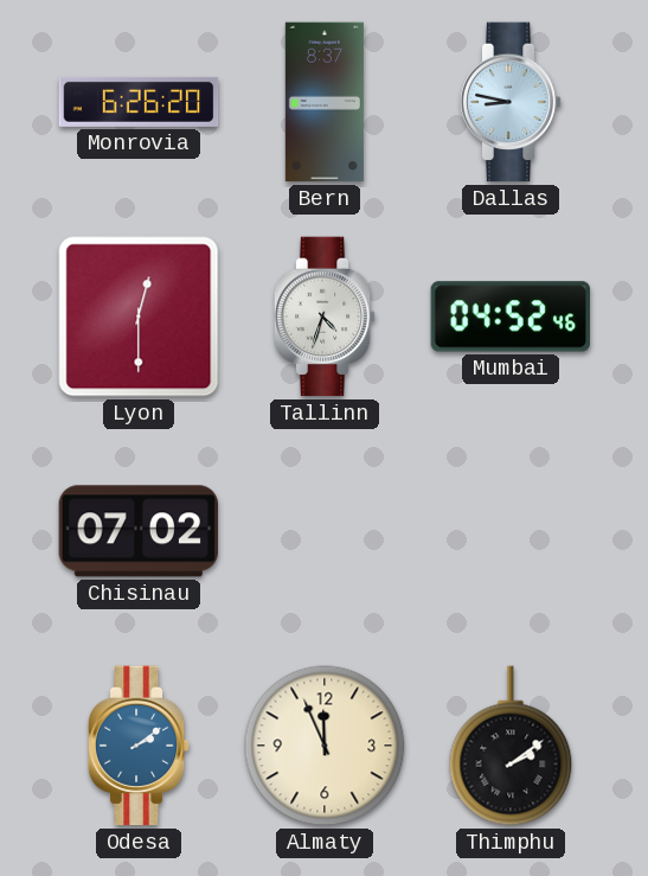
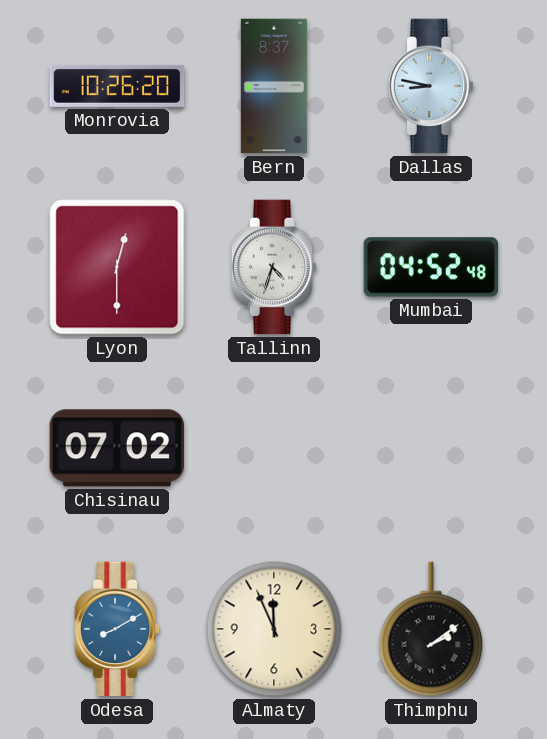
Monrovia: 6:26 -> 10:26 (117, 86)
Mumbai: 04:52:46 -> 04:52:48 (431, 267)
Odesa: 2:09 -> 8:10 (117, 629)
